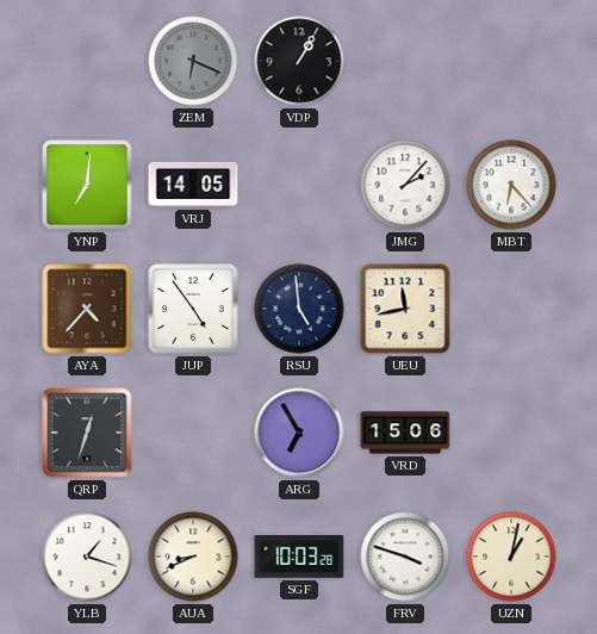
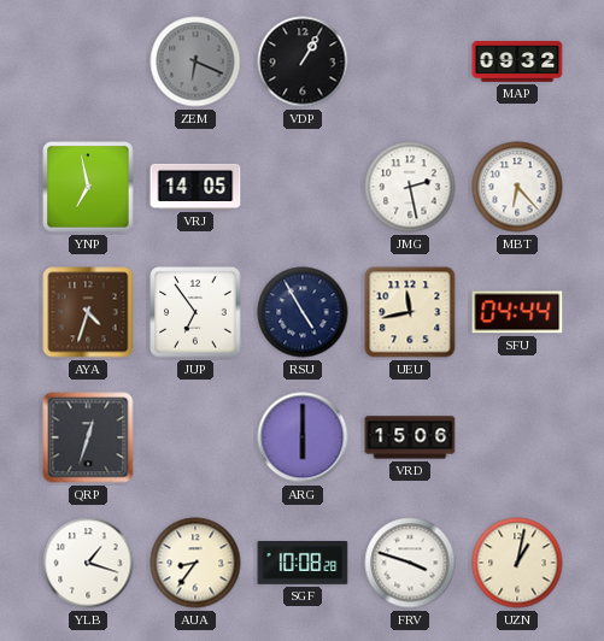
MAP: none -> 09:32 (517, 63)
YNP: 7:01 -> 6:58 (88, 187)
JMG: 2:07 -> 2:28 (410, 187)
AYA: 4:37 -> 4:33 (88, 312)
JUP: 4:54 -> 6:54 (195, 312)
RSU: 4:59 -> 4:55 (303, 312)
SFU: none -> 04:44 (517, 312)
ARG: 6:55 -> 6:00 (303, 437)
AUA: 8:41 -> 8:36 (195, 563)
SGF: 10:03 -> 10:08 (303, 564)
